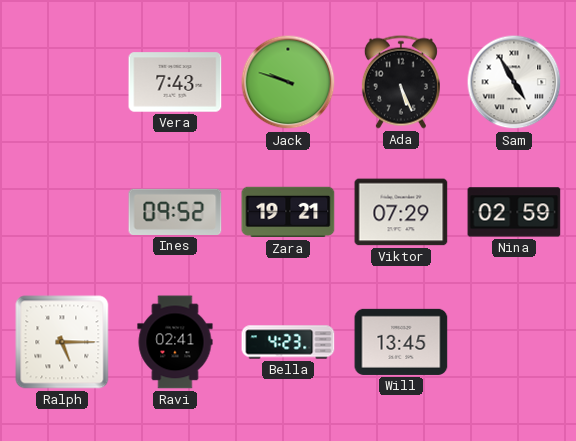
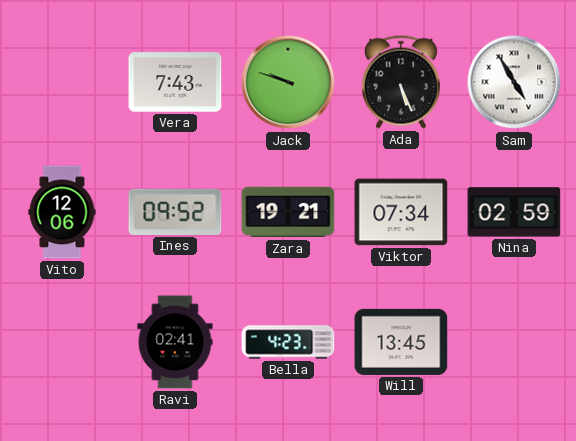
Vito: none -> 12:06 (62, 212)
Viktor: 07:29 -> 07:34 (401, 212)
Ralph: 5:15 -> none (62, 342)
